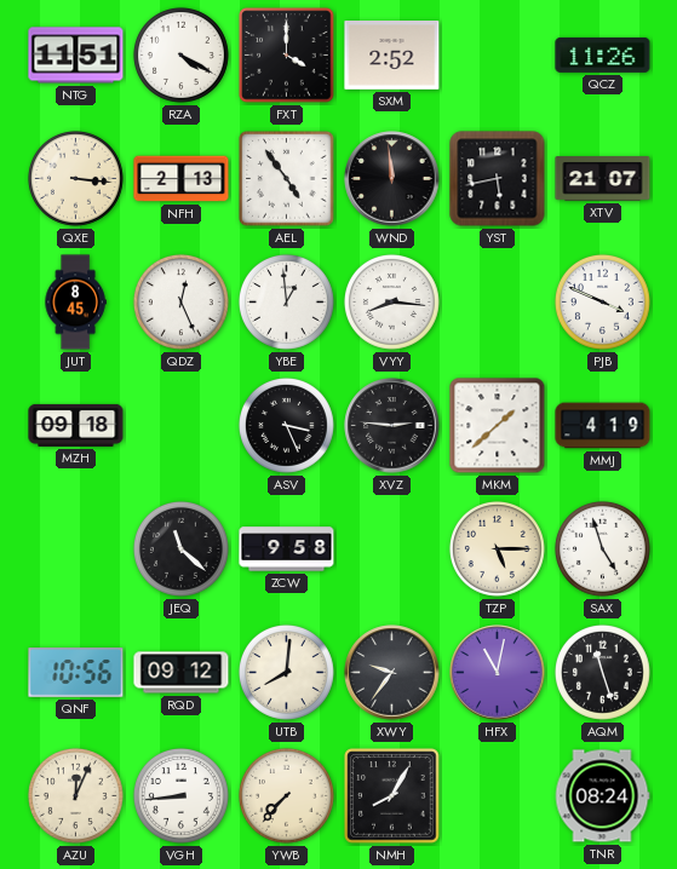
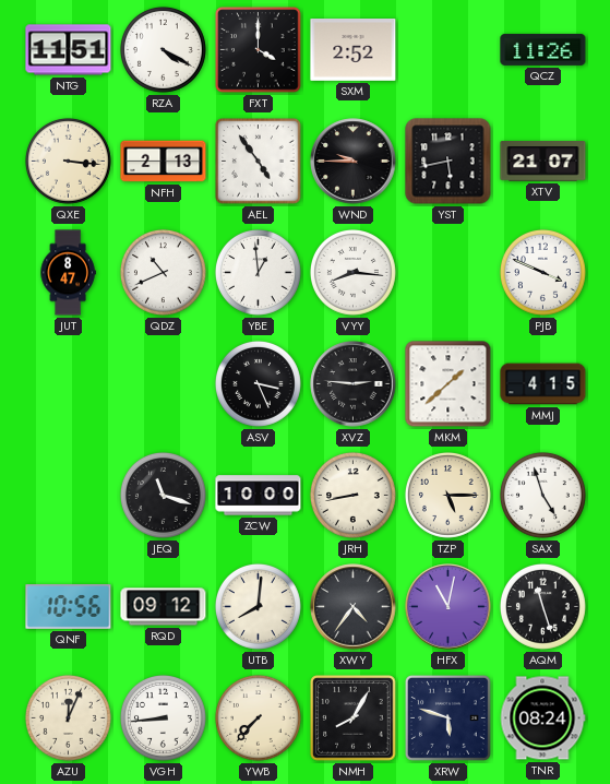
WND: 11:59 -> 9:45 (354, 162)
JUT: 8:45 -> 8:47 (68, 273)
QDZ: 12:26 -> 10:41 (163, 272)
MZH: 09:18 -> none (76, 425)
MMJ: 4:19 -> 4:15 (543, 384)
JEQ: 11:22 -> 11:18 (163, 495)
ZCW: 9:58 -> 10:00 (259, 496)
JRH: none -> 8:43 (352, 495)
XWY: 9:36 -> 4:36 (354, 607)
XRW: none -> 5:48 (447, 717)
